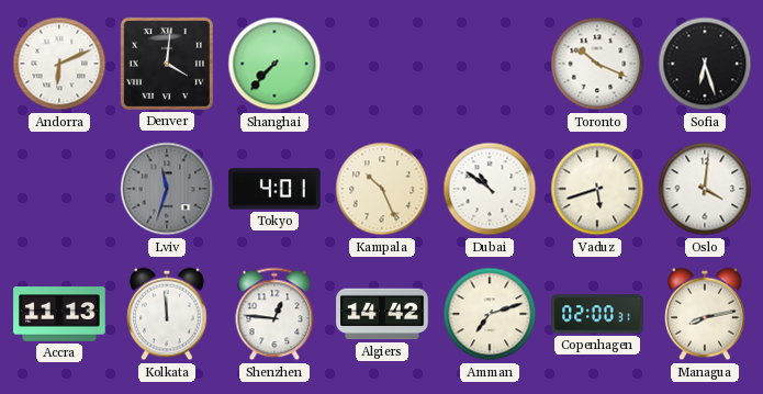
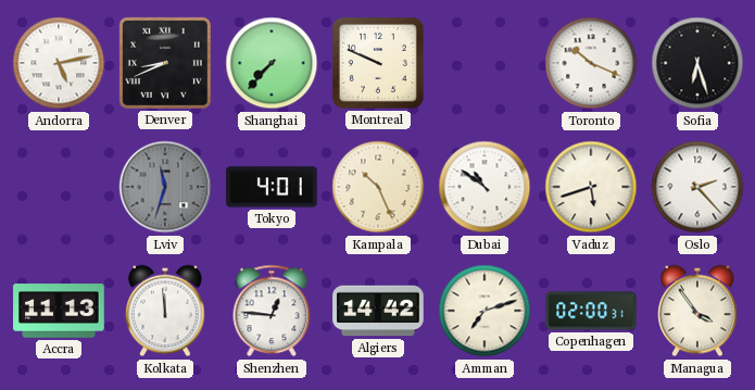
Andorra: 6:11 -> 5:13 (59, 63)
Denver: 4:01 -> 8:41 (165, 63)
Montreal: none -> 9:49 (378, 63)
Oslo: 4:01 -> 2:23 (697, 187)
Managua: 8:13 -> 3:54 (697, 311)
